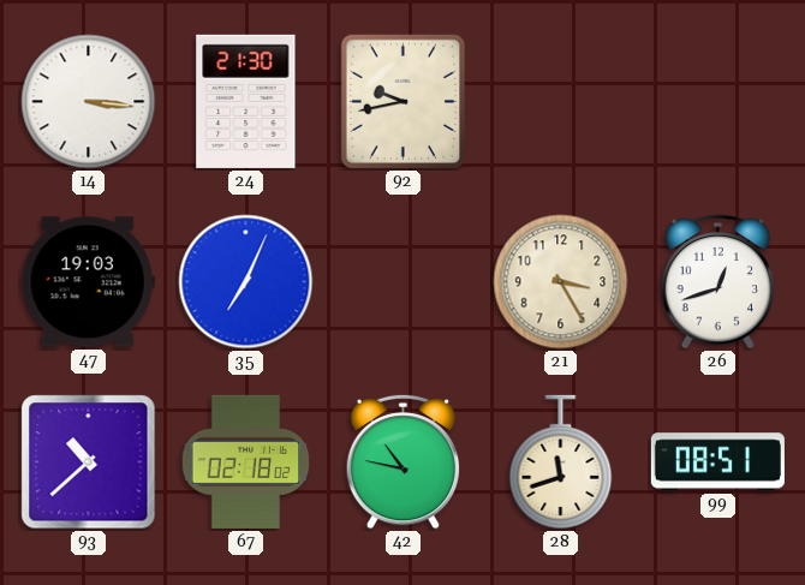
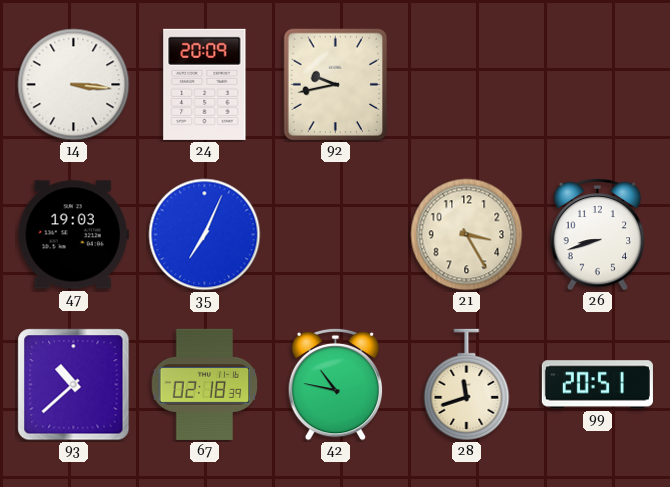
24: 21:30 -> 20:09 (205, 84)
26: 12:42 -> 8:42 (598, 234)
67: 02:18:02 -> 02:18:39 (205, 384)
99: 08:51 -> 20:51 (597, 385)
